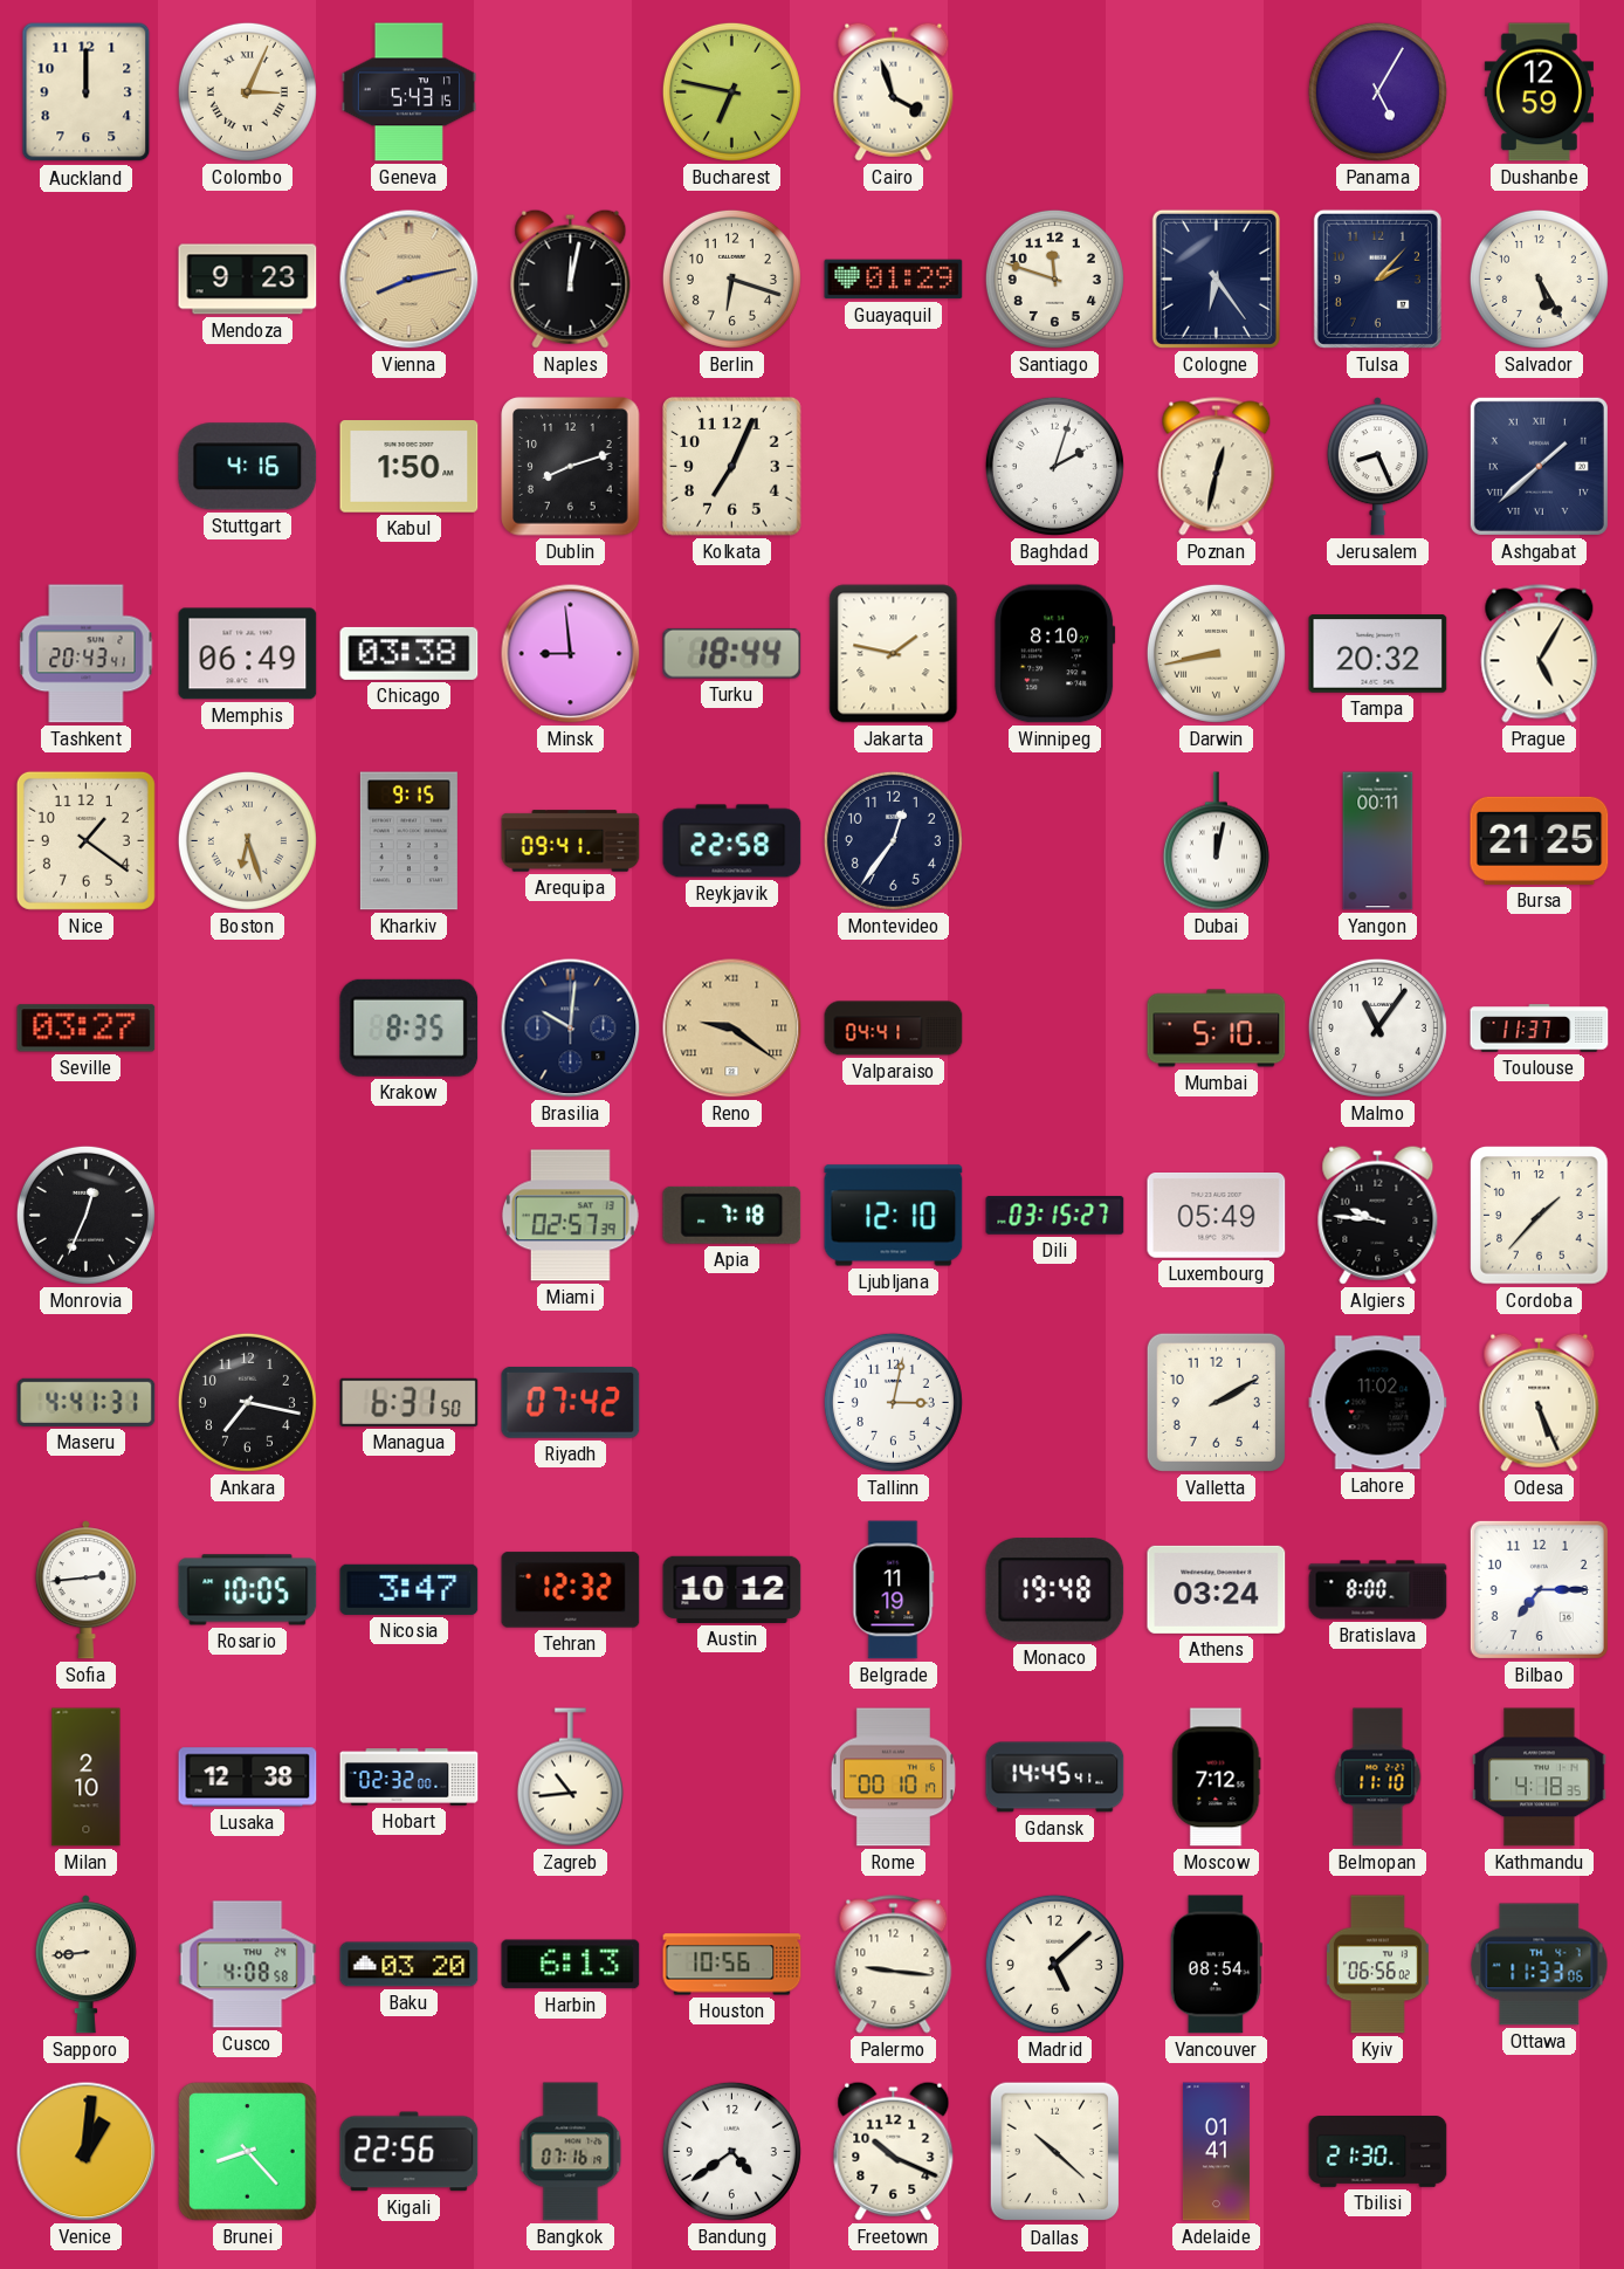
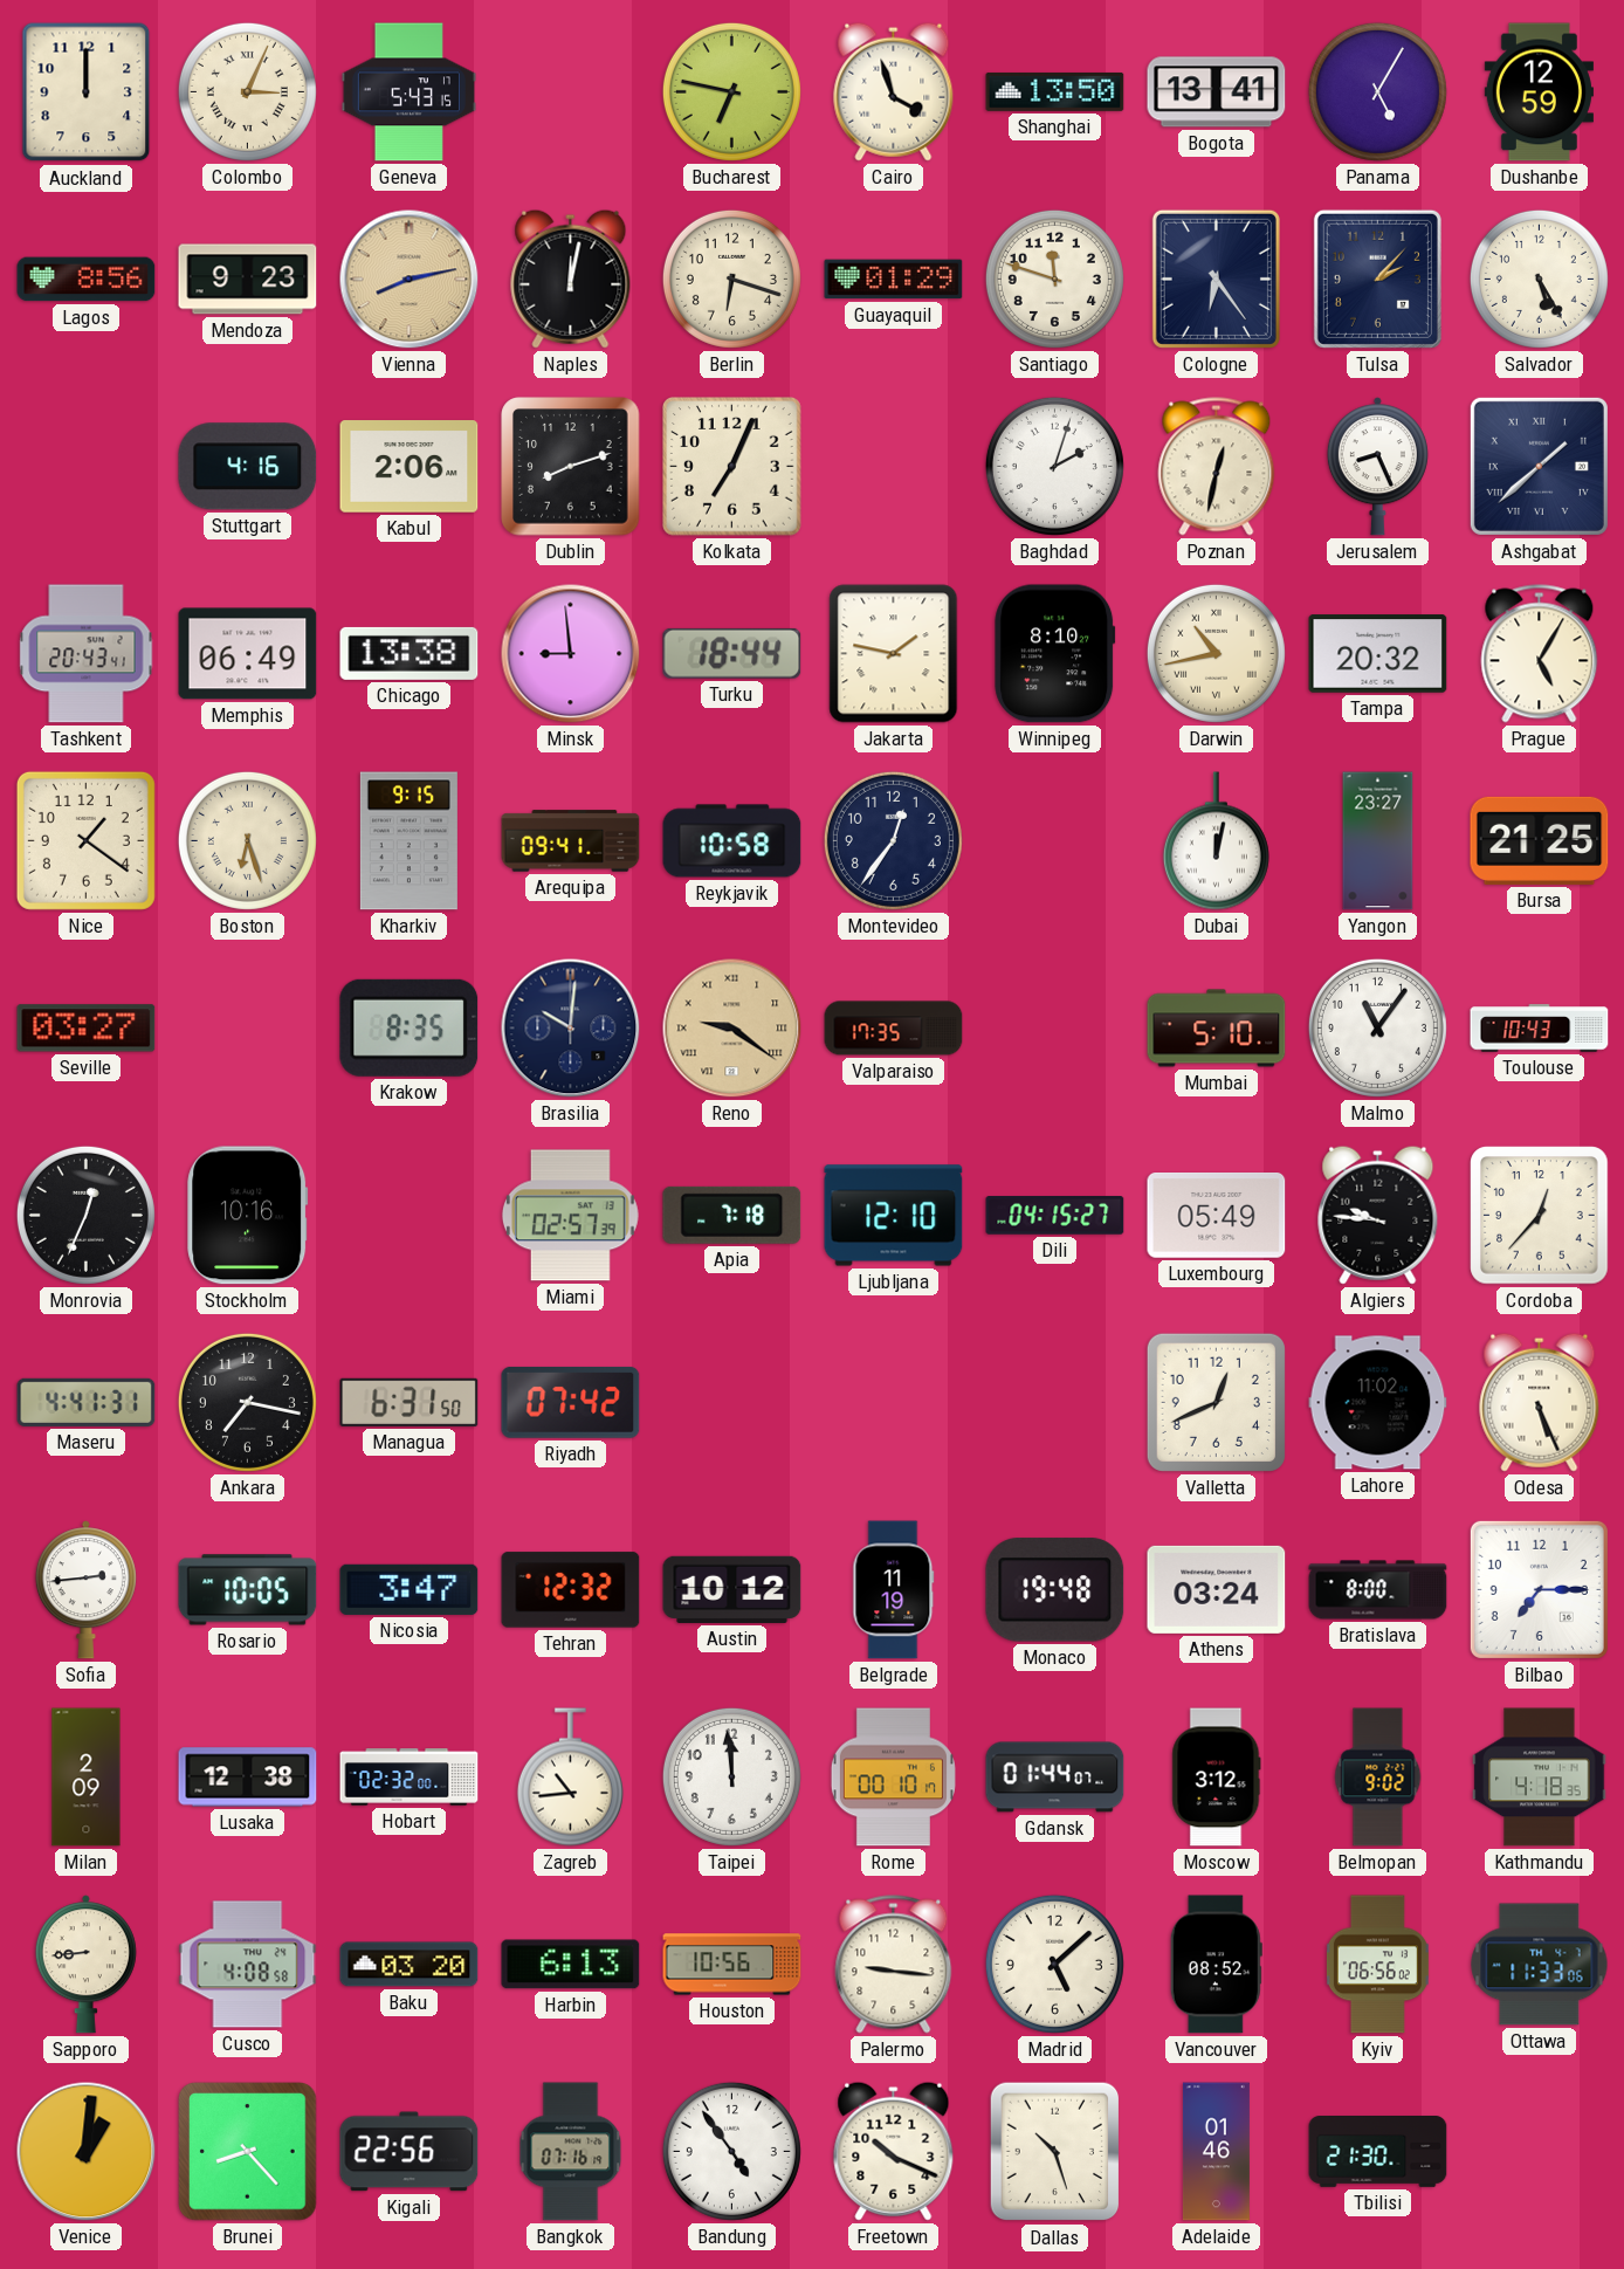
Shanghai: none -> 13:50 (1055, 91)
Bogota: none -> 13:41 (1217, 92)
Lagos: none -> 8:56 (87, 280)
Kabul: 1:50 -> 2:06 (410, 467)
Chicago: 03:38 -> 13:38 (410, 653)
Darwin: 8:43 -> 10:43 (1216, 653)
Reykjavik: 22:58 -> 10:58 (732, 841)
Yangon: 00:11 -> 23:27 (1378, 841)
Valparaiso: 04:41 -> 17:35 (894, 1029)
Toulouse: 11:37 -> 10:43 (1540, 1029)
Stockholm: none -> 10:16 (248, 1216)
Dili: 03:15 -> 04:15 (1055, 1216)
Cordoba: 1:37 -> 12:37 (1540, 1216)
Tallinn: 3:02 -> none (893, 1402)
Valletta: 2:10 -> 12:41 (1216, 1402)
Milan: 2:10 -> 2:09 (87, 1778)
Taipei: none -> 11:59 (731, 1776)
Gdansk: 14:45 -> 01:44 (1055, 1778)
Moscow: 7:12 -> 3:12 (1217, 1778)
Belmopan: 11:10 -> 9:02 (1378, 1778)
Vancouver: 08:54 -> 08:52 (1216, 1965)
Bandung: 4:39 -> 4:54 (731, 2151)
Dallas: 10:22 -> 10:27 (1055, 2152)
Adelaide: 01:41 -> 01:46 (1216, 2152)
